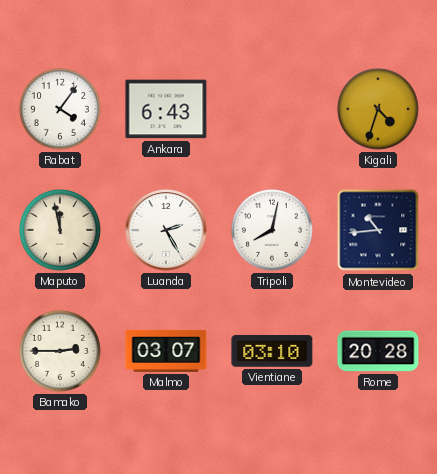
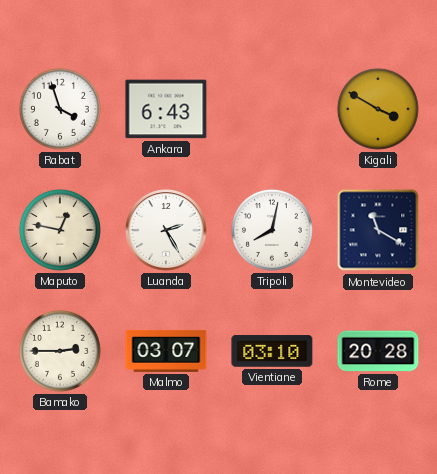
Rabat: 4:06 -> 3:57 (60, 109)
Kigali: 4:33 -> 3:50 (378, 109)
Maputo: 11:58 -> 12:47 (60, 230)
Montevideo: 10:44 -> 11:20 (378, 230)
